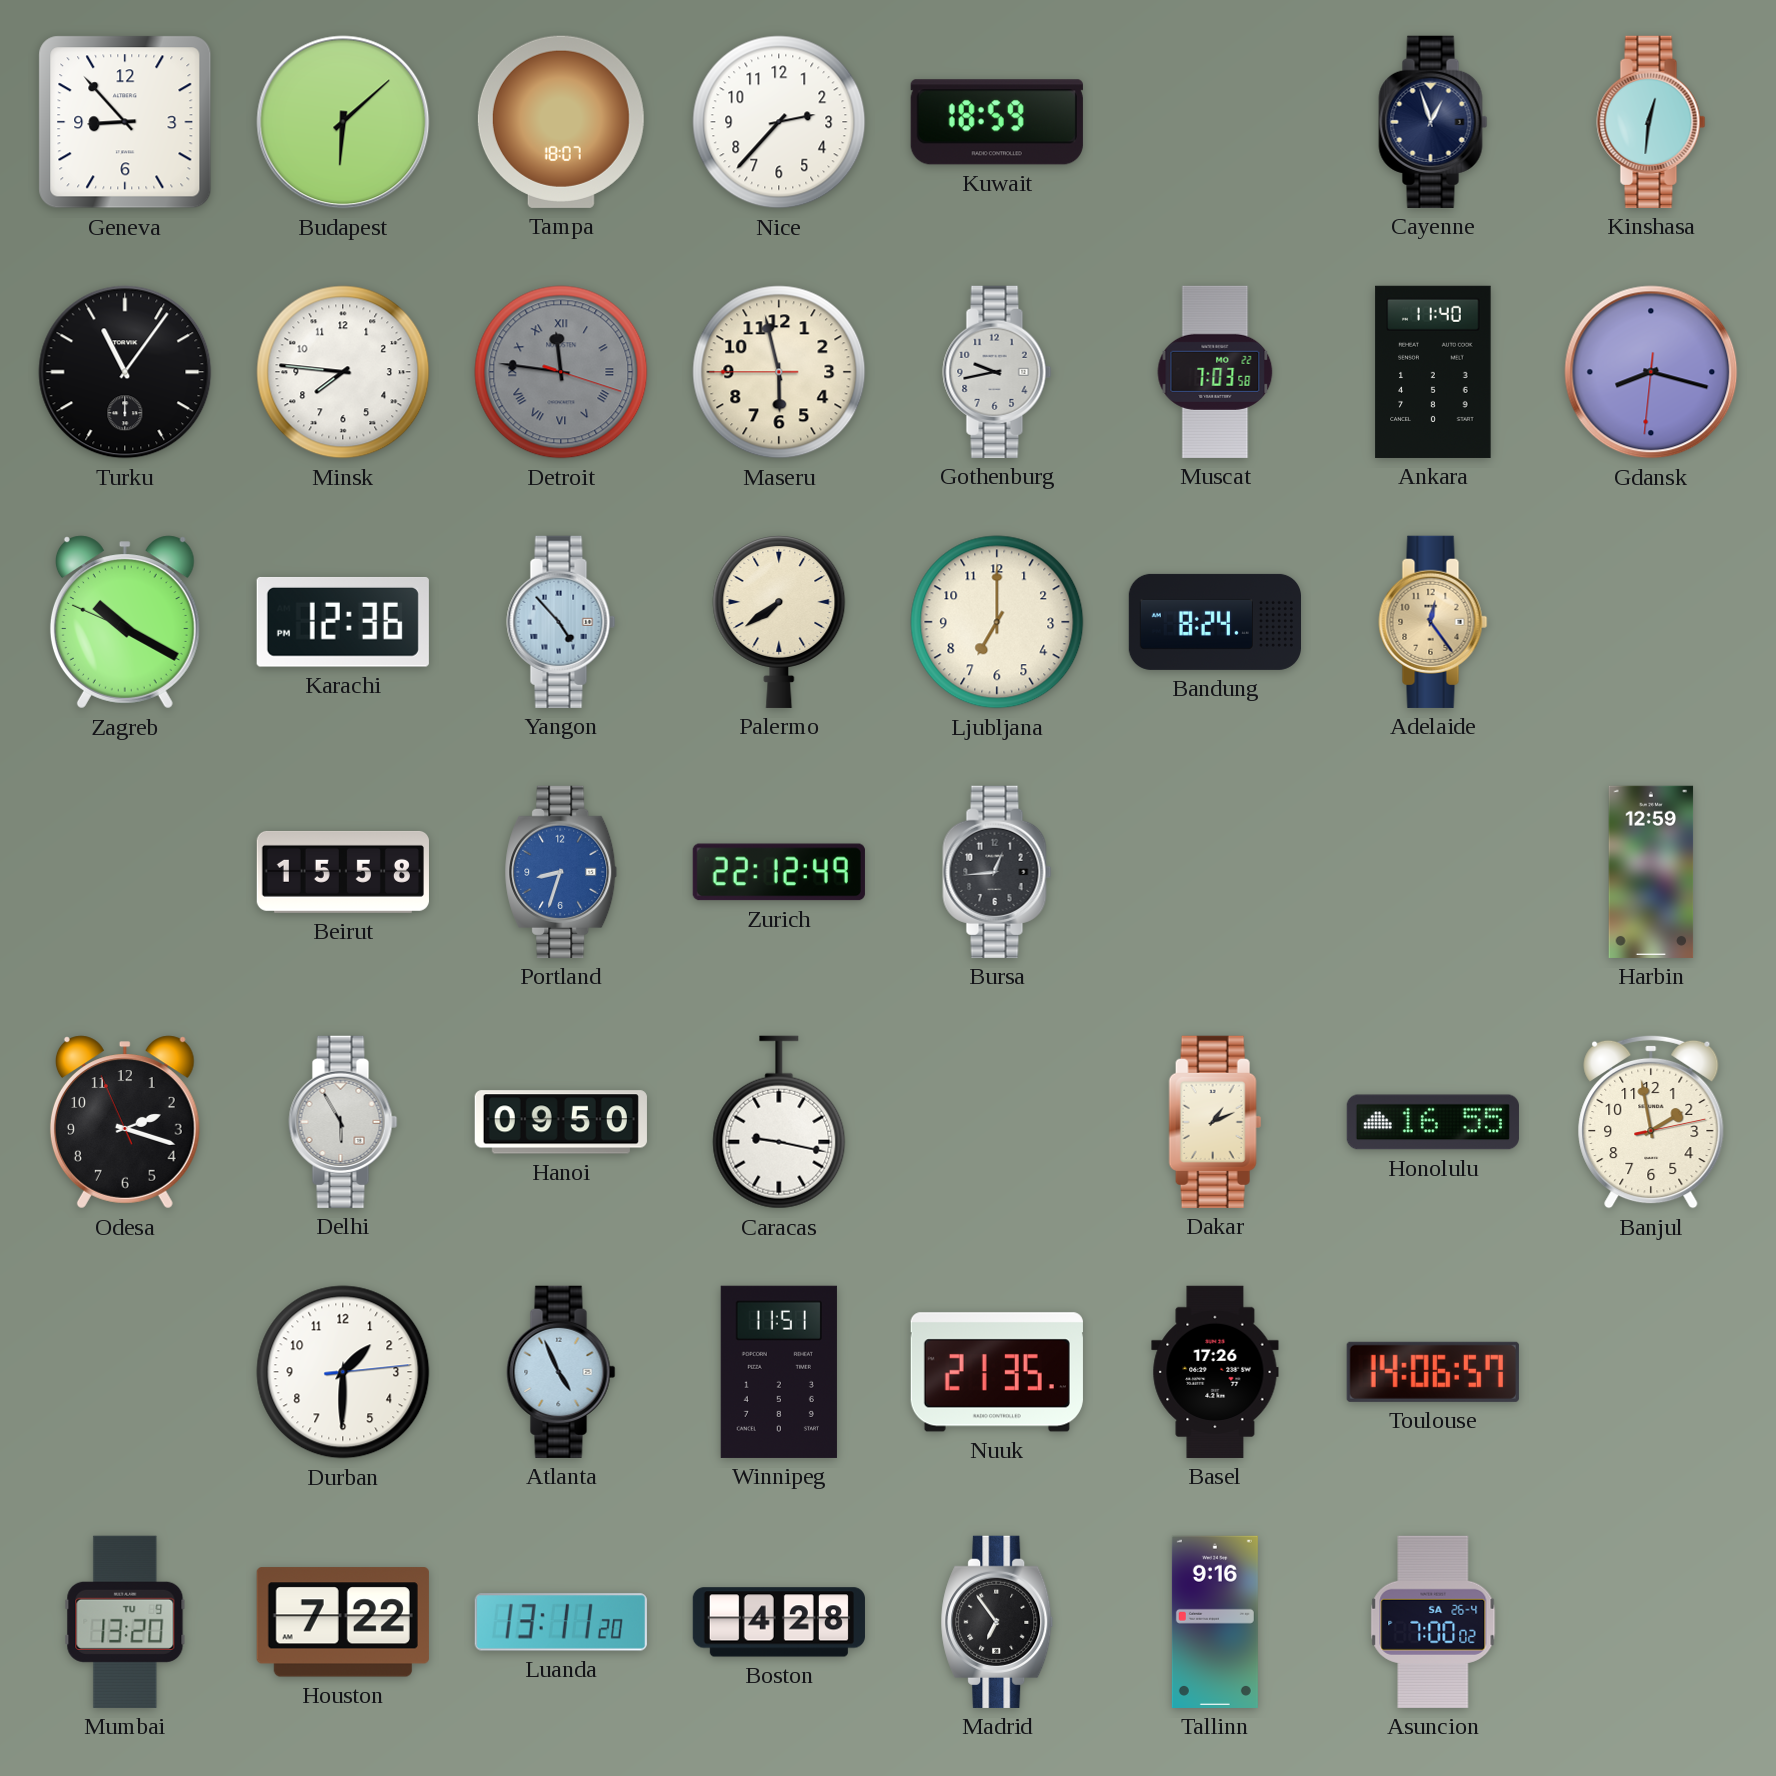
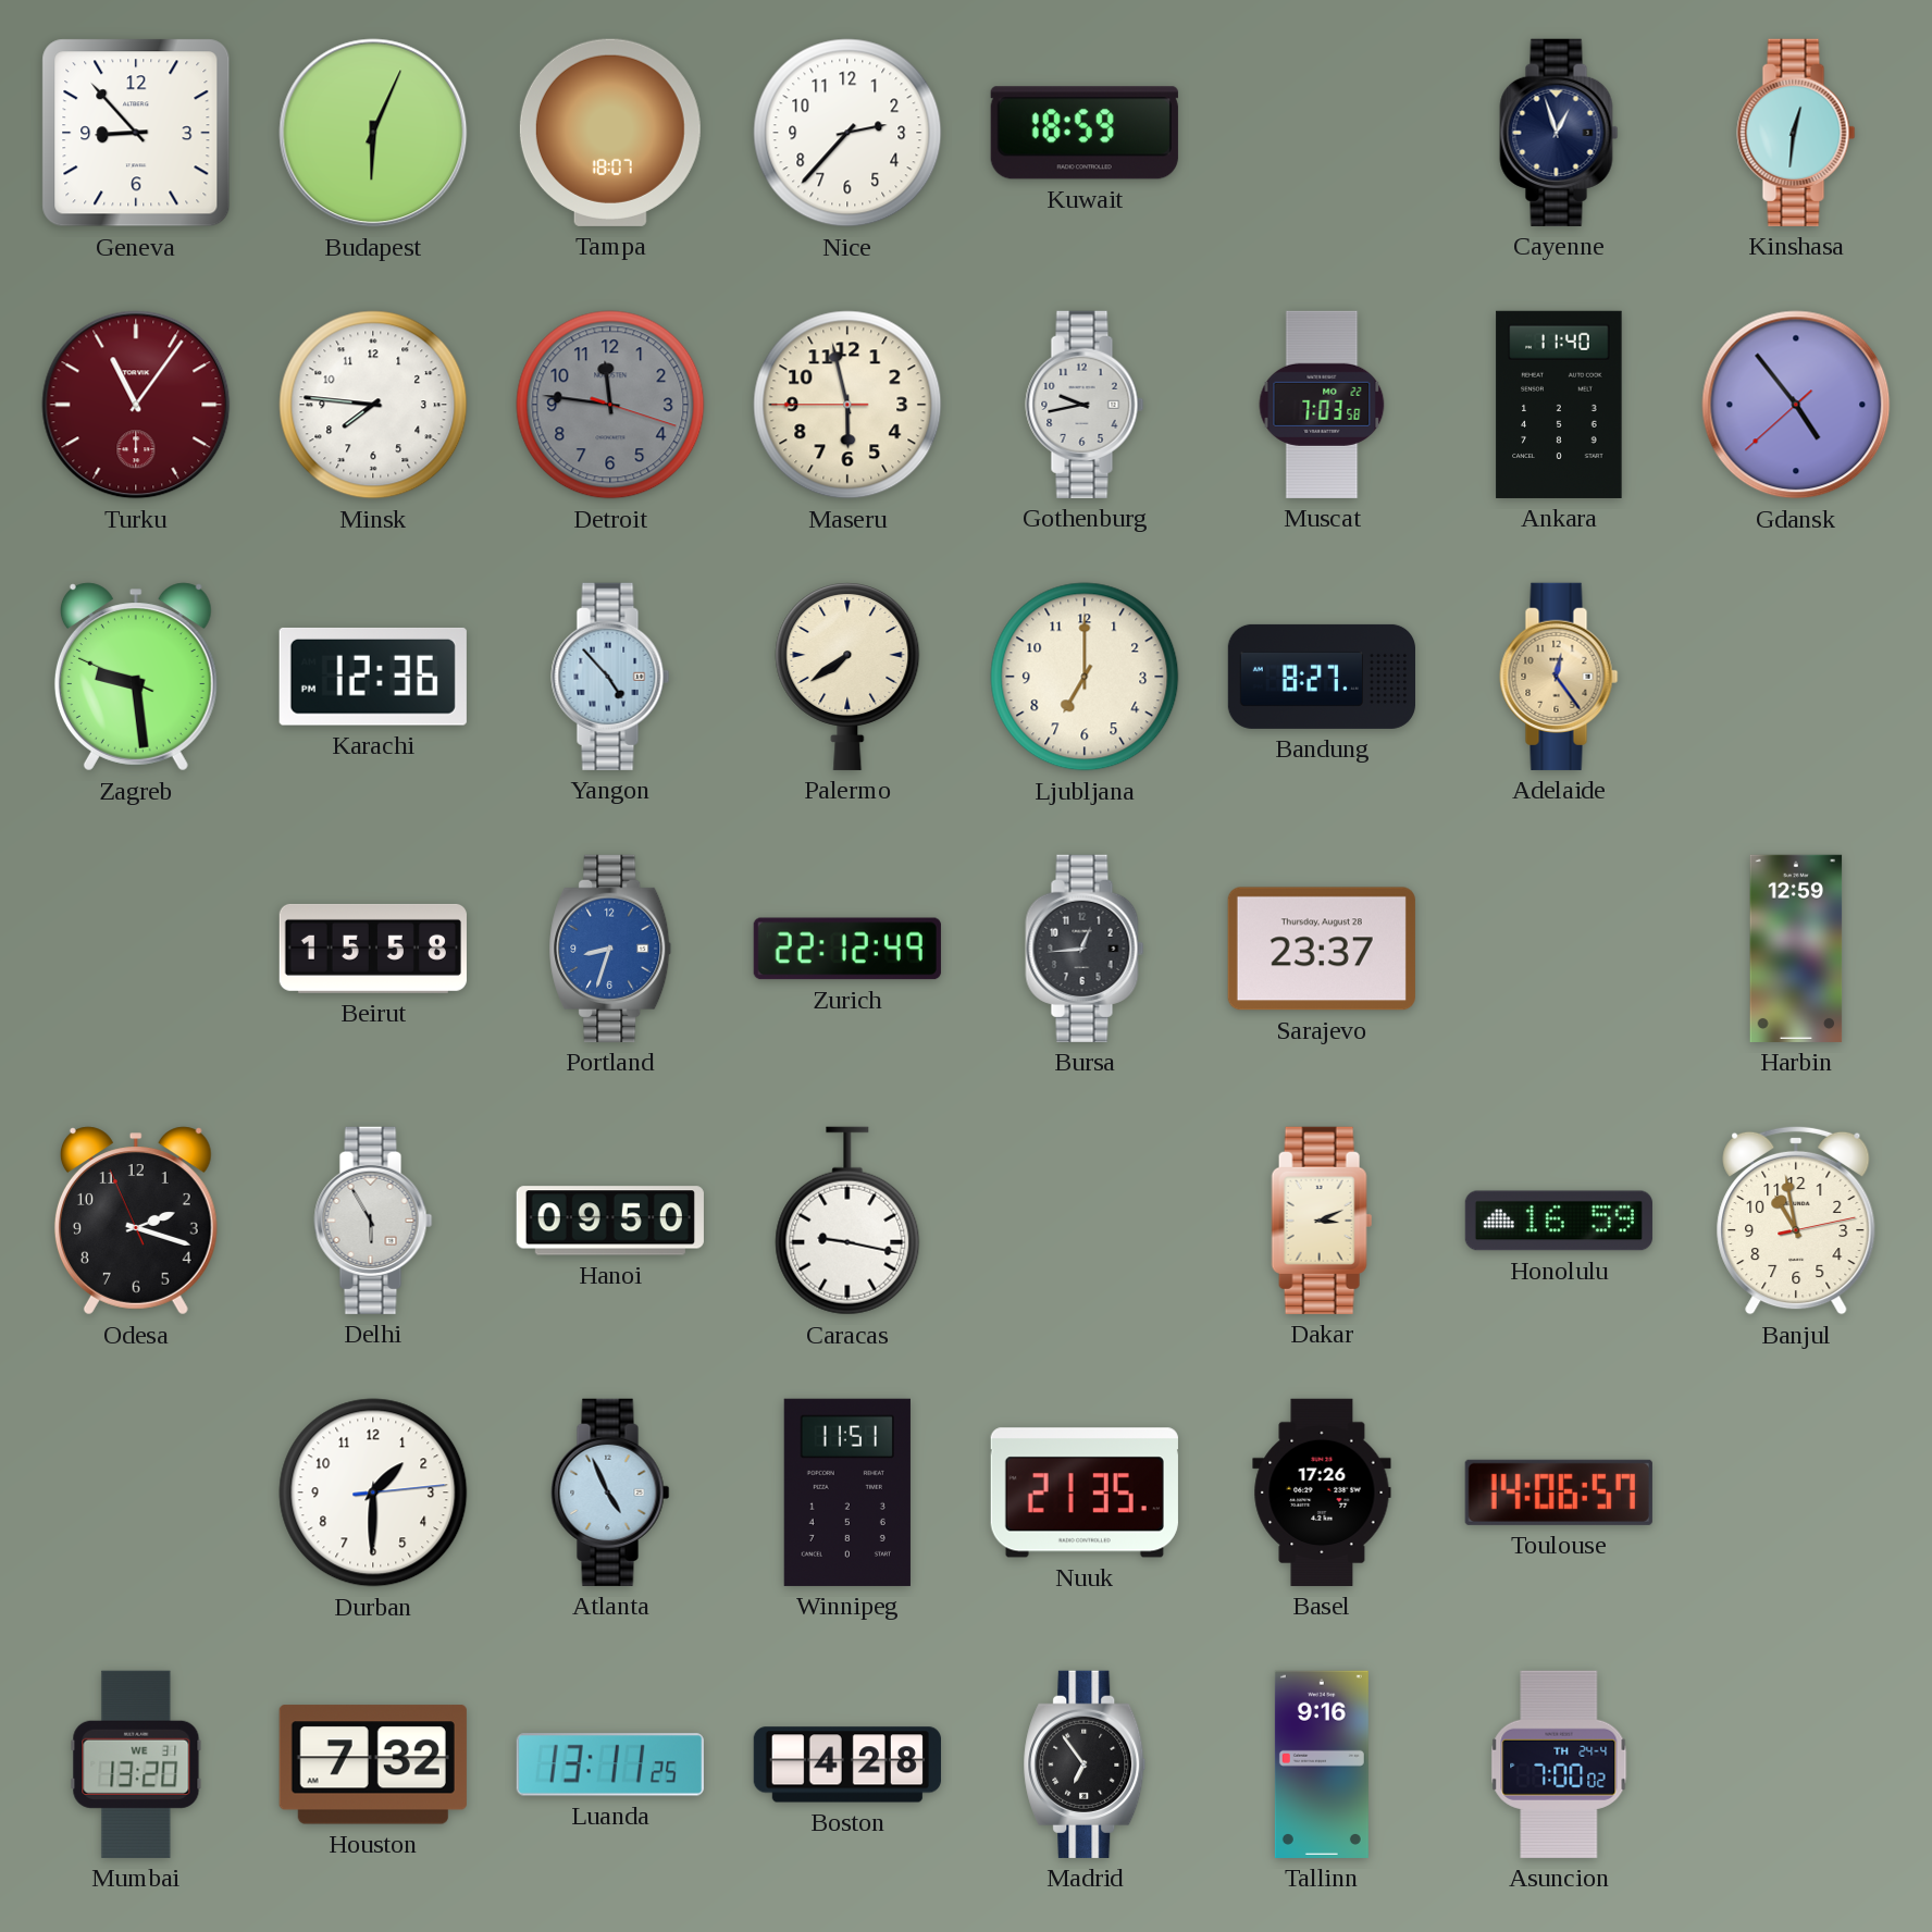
Budapest: 6:08 -> 6:04 (373, 133)
Turku dial: black -> burgundy (136, 405)
Detroit numerals: Roman -> Arabic (610, 405)
Gdansk: 8:17 -> 4:53 (1796, 405)
Zagreb: 10:19 -> 9:28 (136, 677)
Bandung: 8:24 -> 8:27 (1321, 677)
Sarajevo: none -> 23:37 (1322, 949)
Dakar: 1:11 -> 3:11 (1322, 1221)
Honolulu: 16:55 -> 16:59 (1559, 1221)
Banjul: 1:58 -> 10:58 (1796, 1221)
Mumbai date: TU 9 -> WE 31 (136, 1764)
Houston: 7:22 -> 7:32 (373, 1764)
Luanda: 13:11:20 -> 13:11:25 (610, 1764)
Asuncion date: SA 26-4 -> TH 24-4 (1559, 1764)
